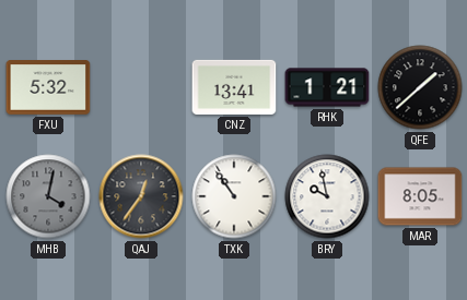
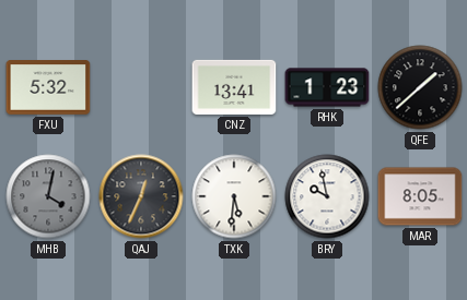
RHK: 1:21 -> 1:23 (327, 87)
QAJ: 12:36 -> 12:34 (141, 196)
TXK: 10:54 -> 5:31 (234, 196)
